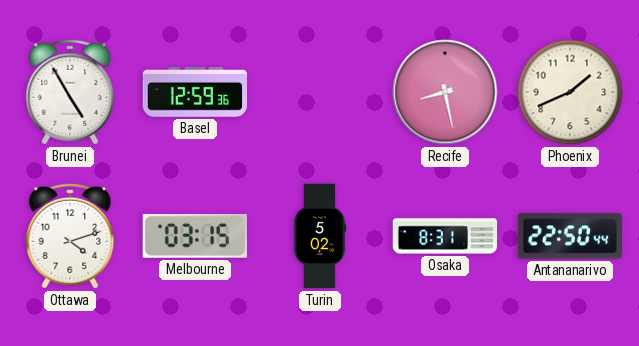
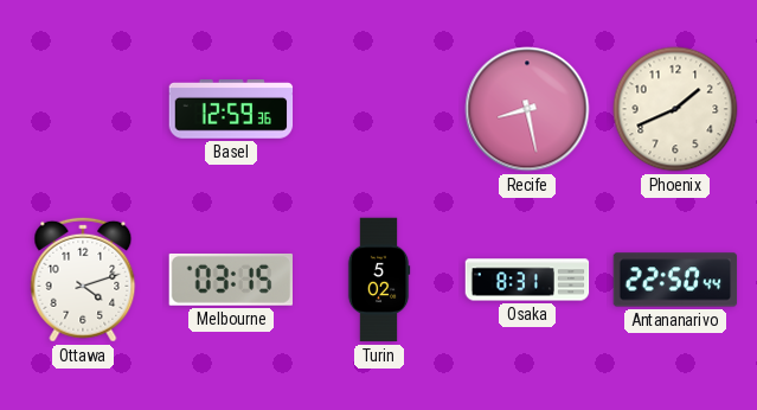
Brunei: 4:55 -> none (70, 92)
